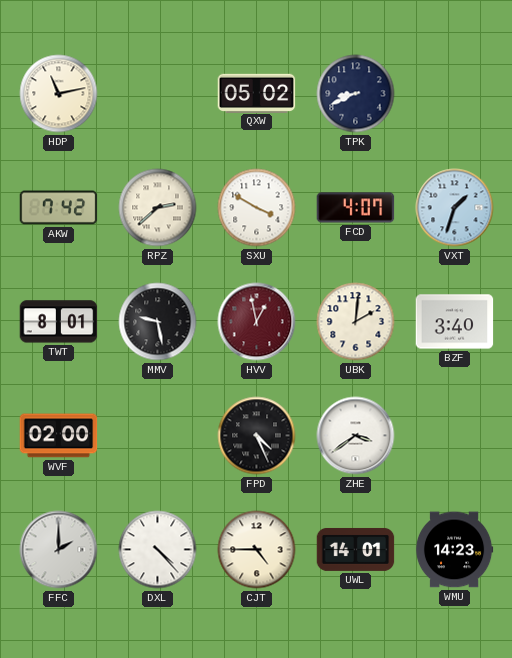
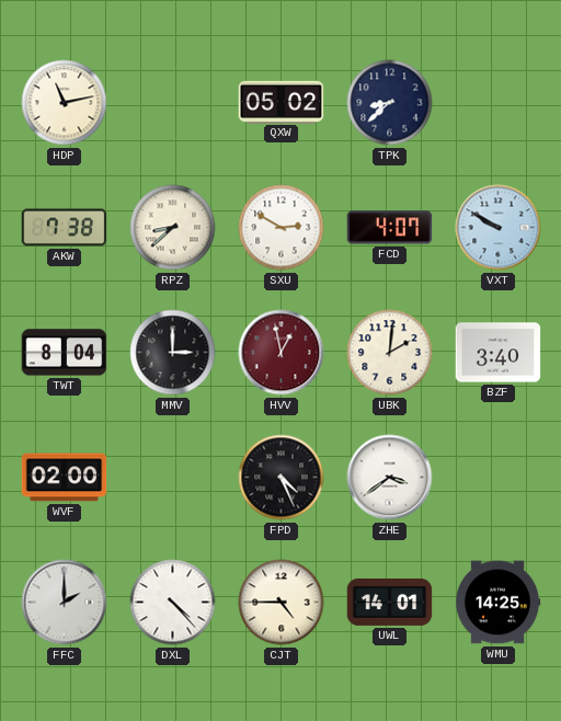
TPK: 8:41 -> 8:38 (390, 103)
AKW: 7:42 -> 7:38 (65, 228)
RPZ: 2:38 -> 8:38 (173, 228)
SXU: 3:50 -> 2:50 (282, 228)
VXT: 1:33 -> 9:50 (499, 228)
TWT: 8:01 -> 8:04 (65, 353)
MMV: 9:28 -> 3:00 (173, 353)
WMU: 14:23 -> 14:25 (497, 603)
